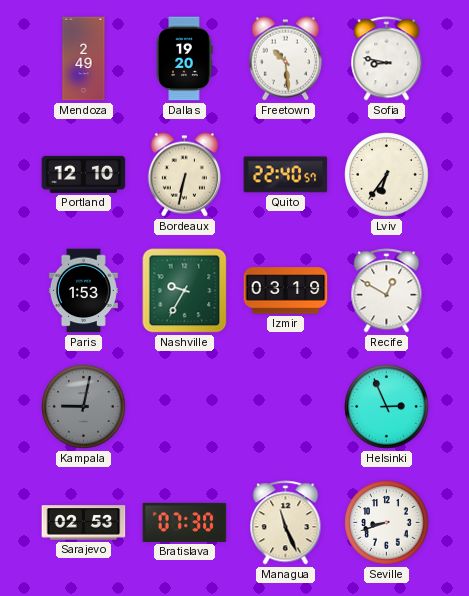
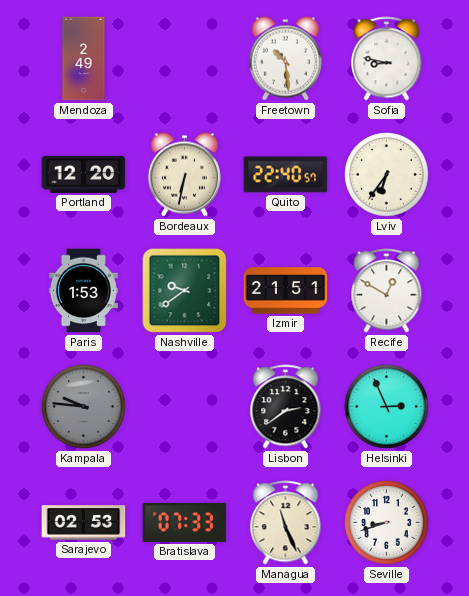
Dallas: 19:20 -> none (184, 59)
Portland: 12:10 -> 12:20 (84, 174)
Nashville: 9:35 -> 9:39 (185, 291)
Izmir: 03:19 -> 21:51 (286, 291)
Kampala: 9:02 -> 9:46 (84, 407)
Lisbon: none -> 2:39 (286, 407)
Bratislava: 07:30 -> 07:33 (185, 522)
